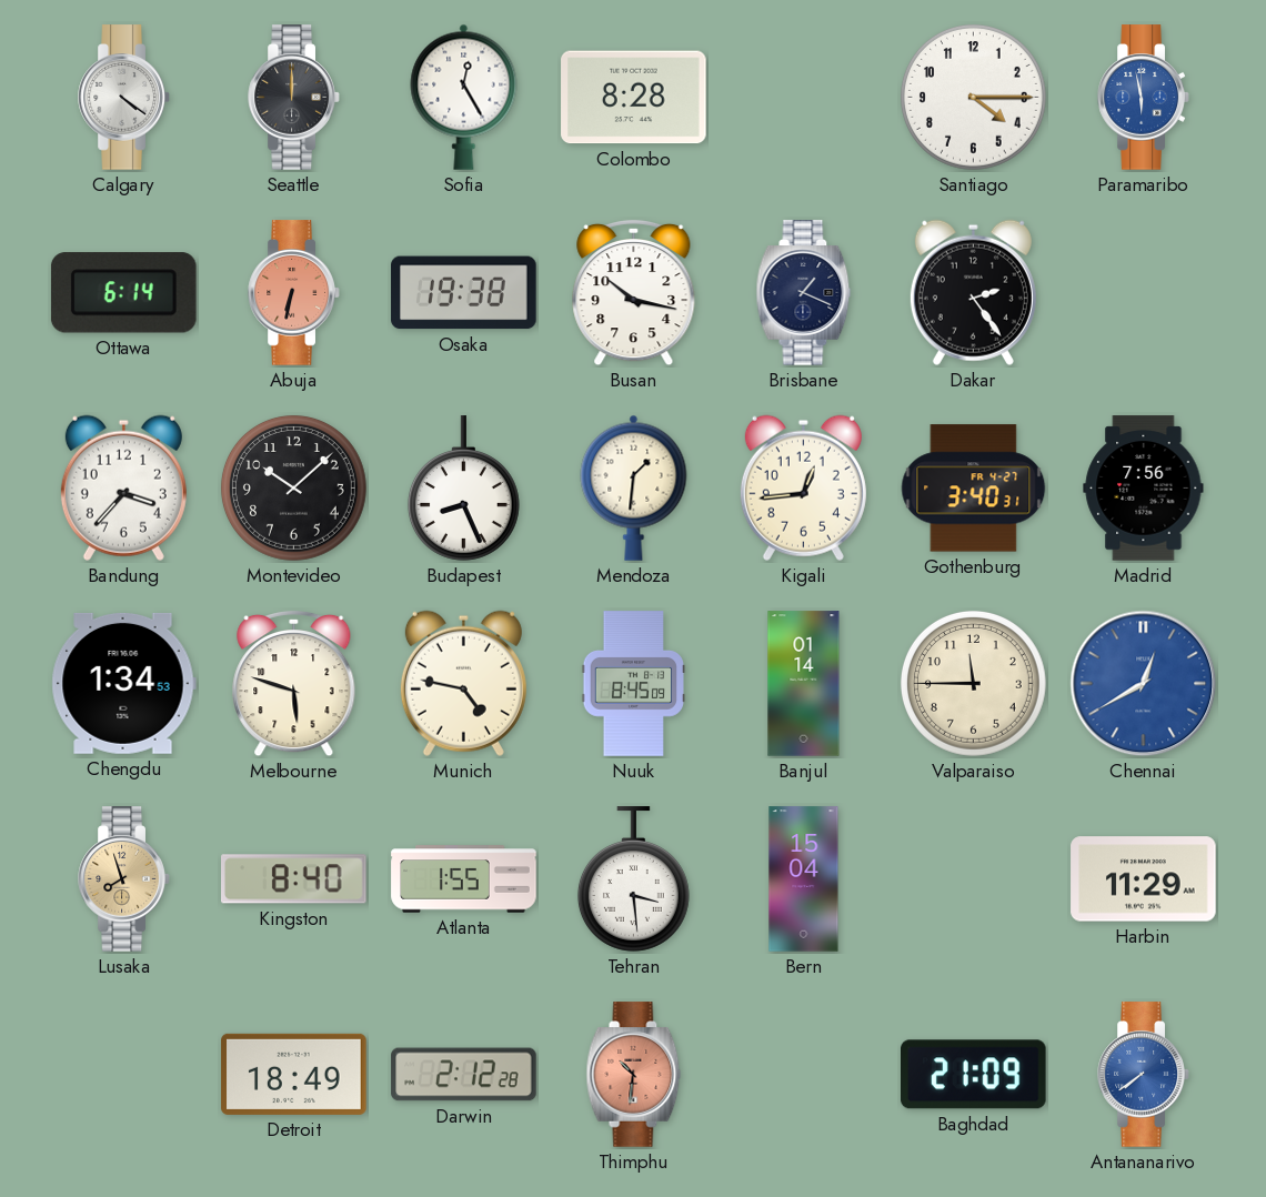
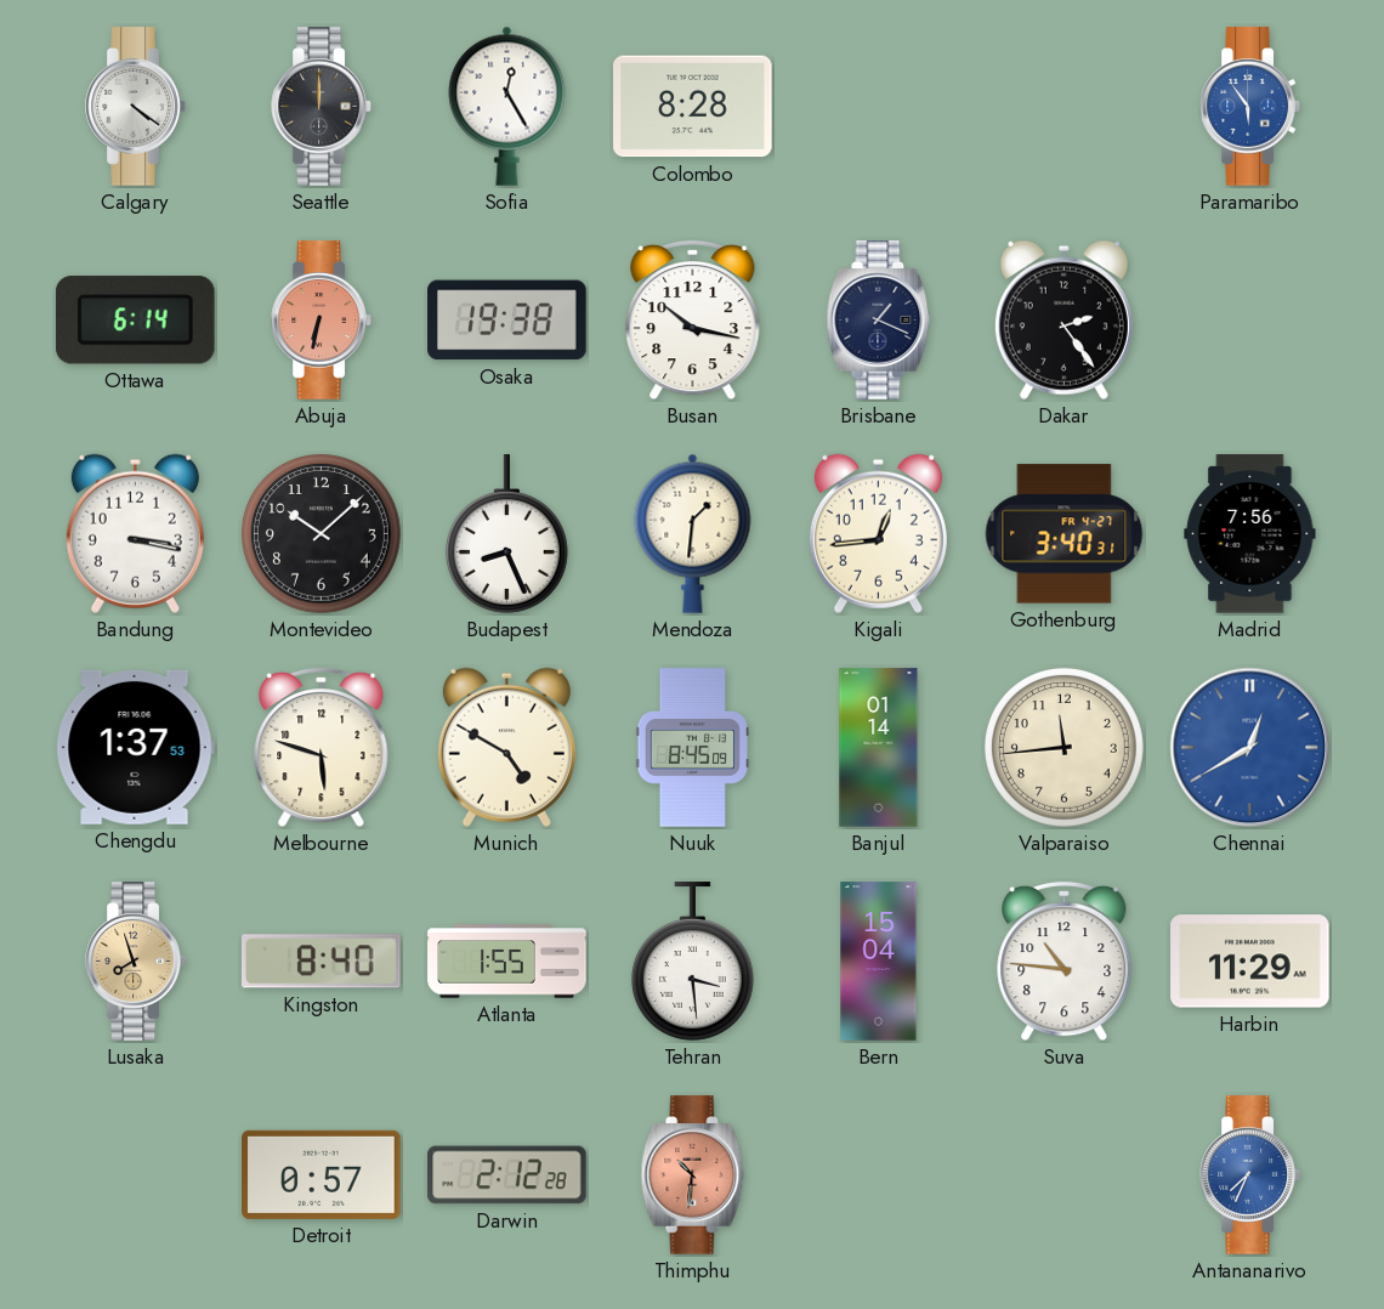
Santiago: 4:15 -> none (974, 98)
Paramaribo: 5:58 -> 5:54 (1250, 107)
Bandung: 3:37 -> 3:17 (135, 533)
Chengdu: 1:34 -> 1:37 (135, 747)
Munich: 4:47 -> 4:50 (506, 747)
Valparaiso: 11:45 -> 11:44 (1065, 748)
Suva: none -> 10:46 (1065, 962)
Detroit: 18:49 -> 0:57 (322, 1174)
Baghdad: 21:09 -> none (974, 1075)
Antananarivo: 7:39 -> 7:34 (1250, 1175)
